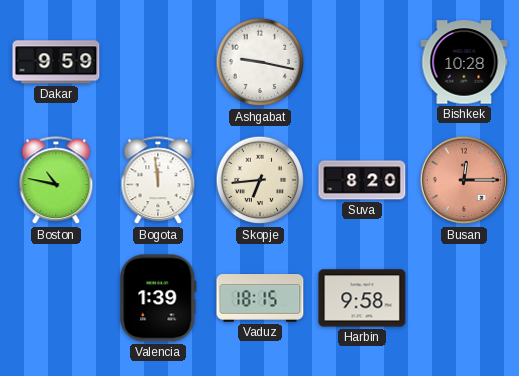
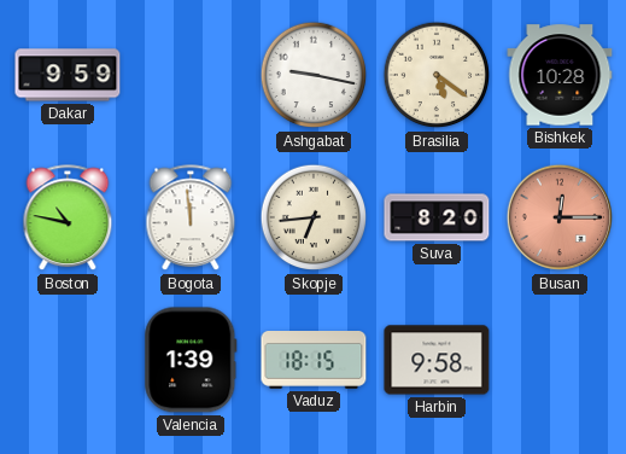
Brasilia: none -> 5:21 (437, 75)
